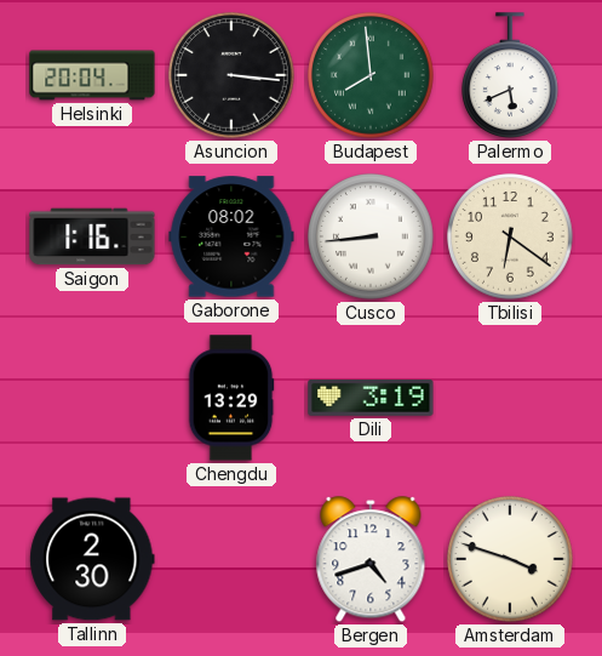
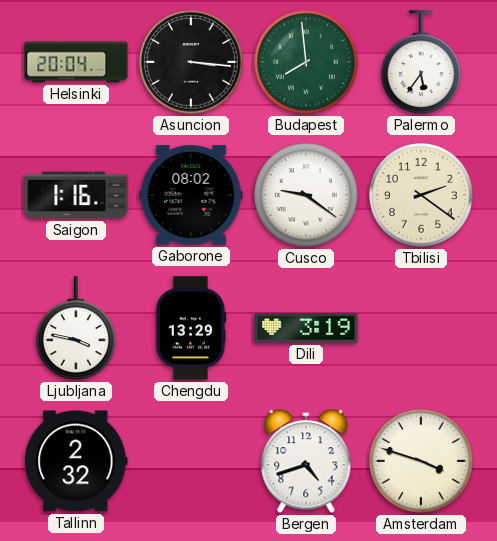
Palermo: 5:41 -> 5:36 (422, 62)
Cusco: 8:44 -> 9:21 (306, 195)
Tbilisi: 6:21 -> 2:21 (421, 195)
Ljubljana: none -> 3:47 (77, 328)
Tallinn: 2:30 -> 2:32 (76, 461)
